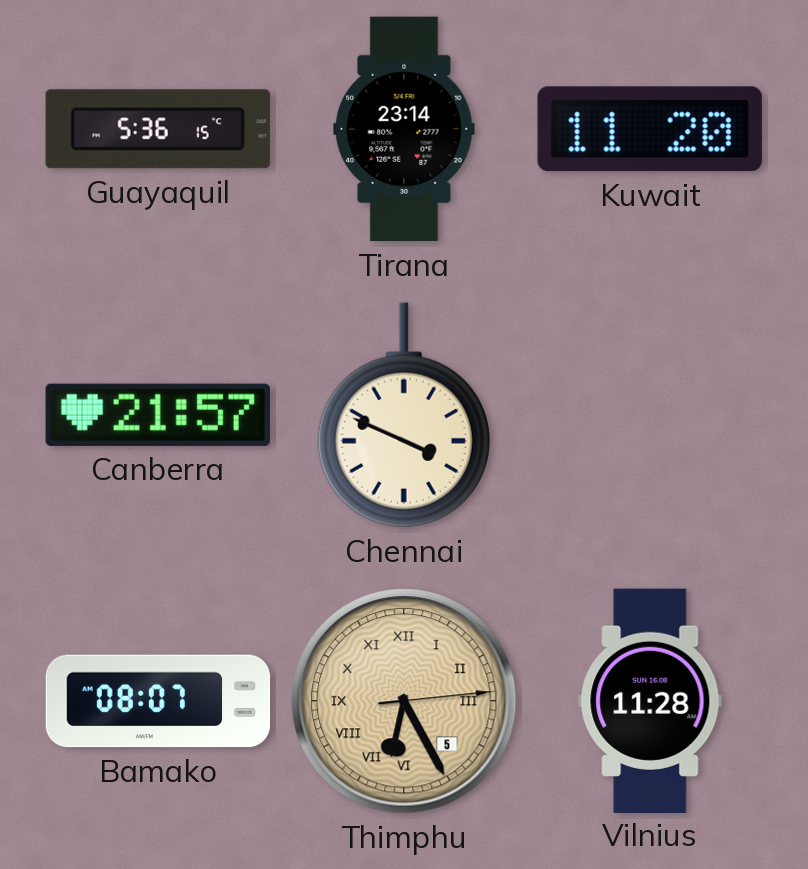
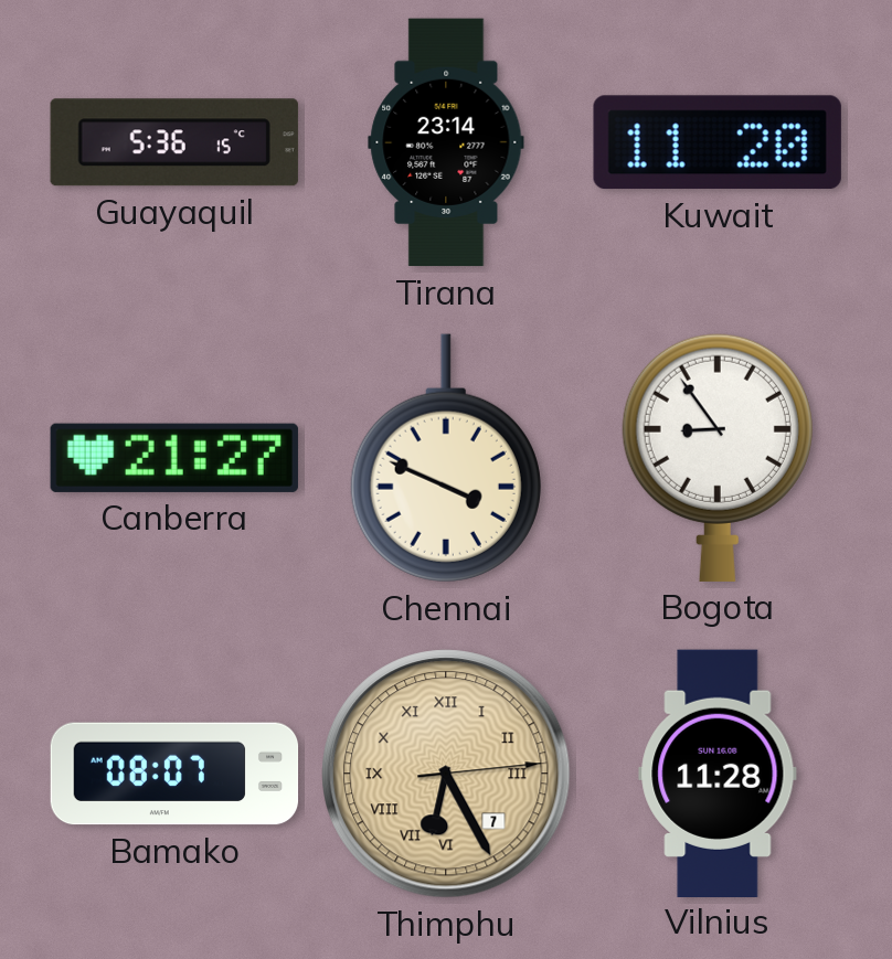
Canberra: 21:57 -> 21:27 (174, 458)
Bogota: none -> 8:54 (718, 457)
Thimphu date: 5 -> 7 (446, 774)
